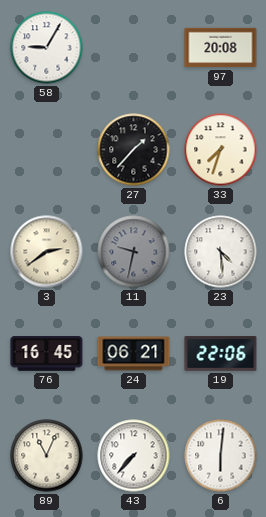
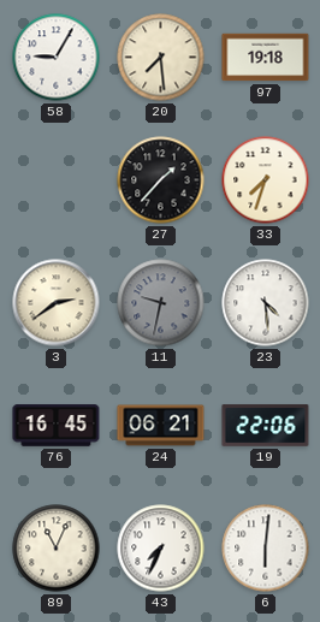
20: none -> 7:29 (161, 58)
97: 20:08 -> 19:18 (266, 58)
43: 7:37 -> 7:34 (161, 549)
